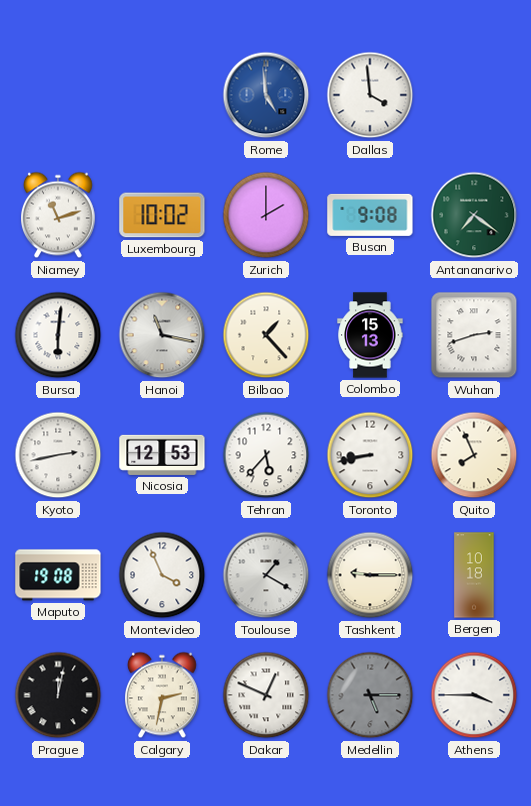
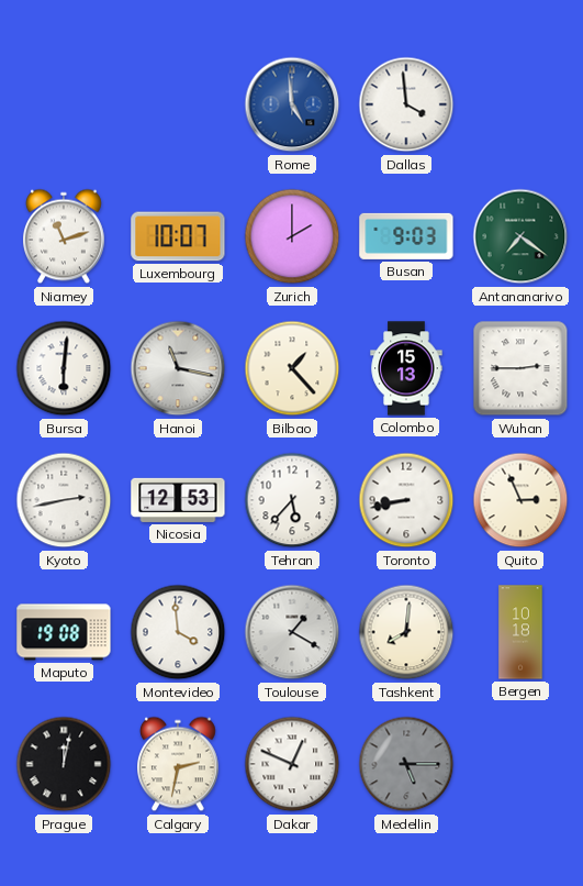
Luxembourg: 10:02 -> 10:07 (178, 236)
Busan: 9:08 -> 9:03 (406, 236)
Wuhan: 2:42 -> 2:45 (520, 368)
Quito: 7:56 -> 2:56 (520, 500)
Montevideo: 3:56 -> 3:59 (178, 632)
Tashkent: 9:15 -> 8:01 (406, 632)
Athens: 3:45 -> none (474, 695)
